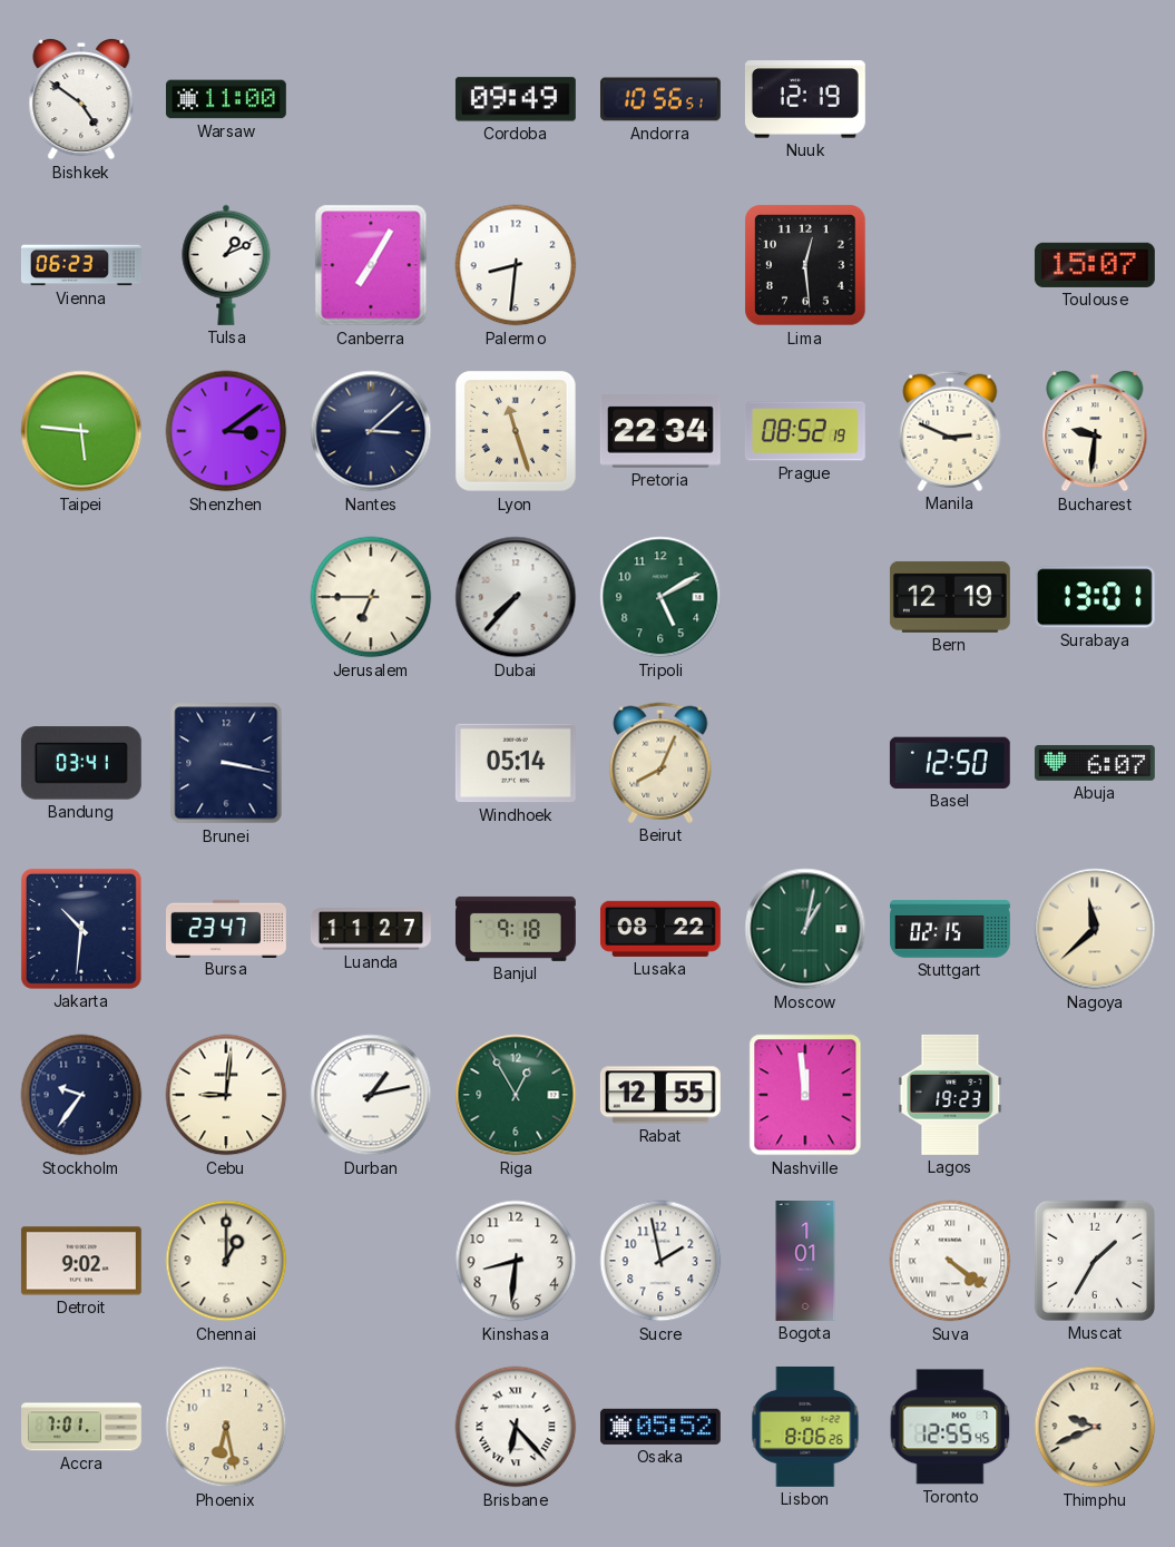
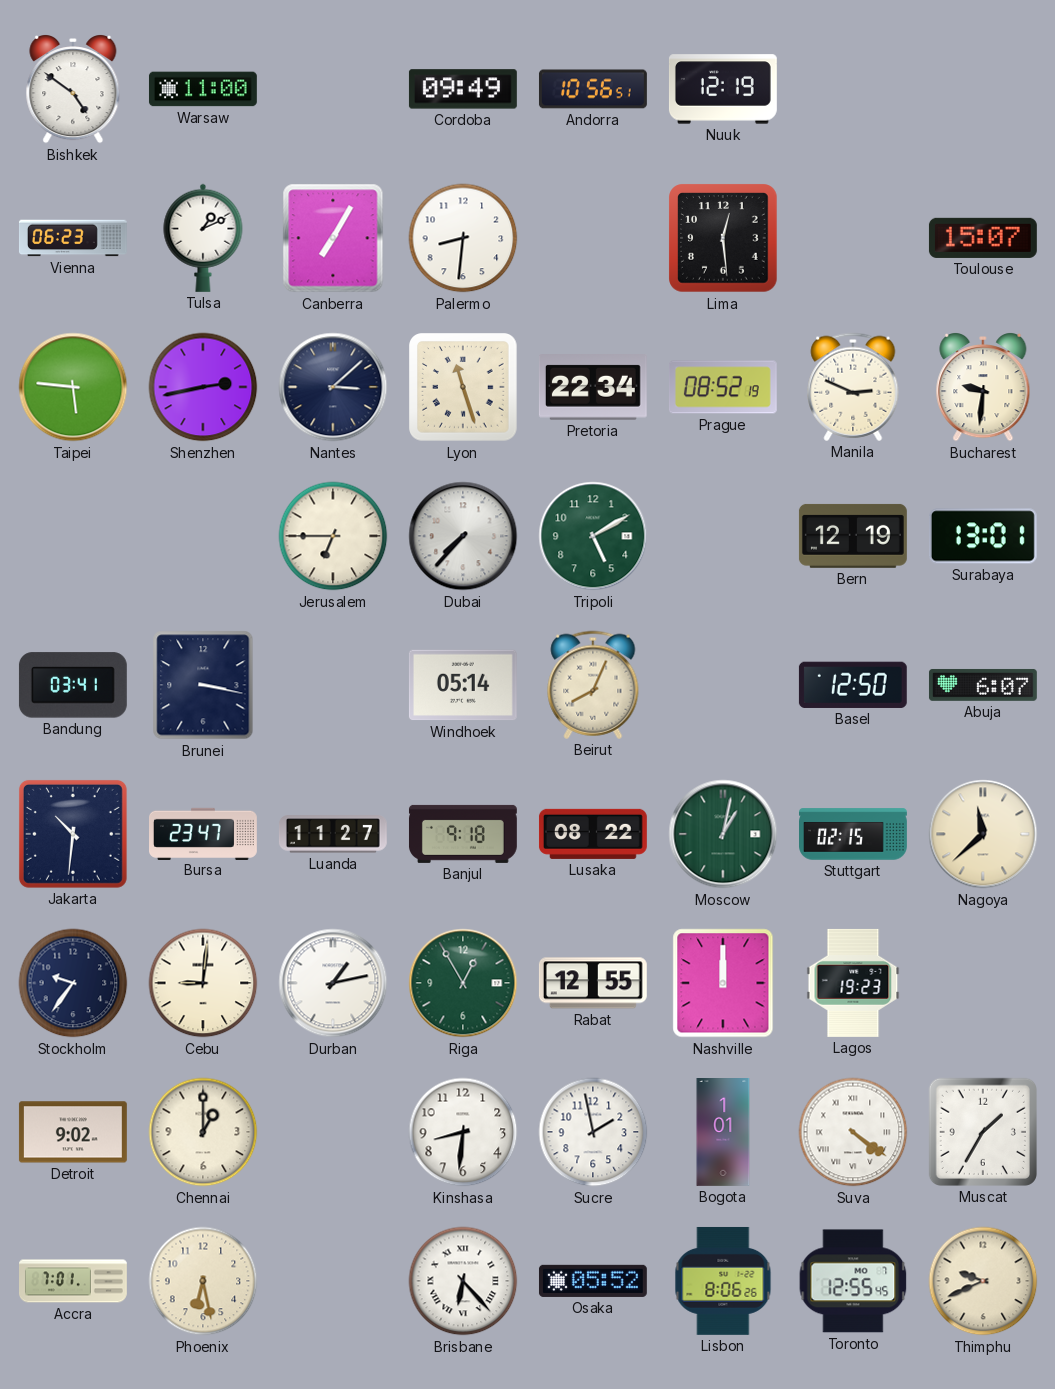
Shenzhen: 3:09 -> 2:43 (203, 387)
Nashville: 11:59 -> 12:00 (723, 983)
